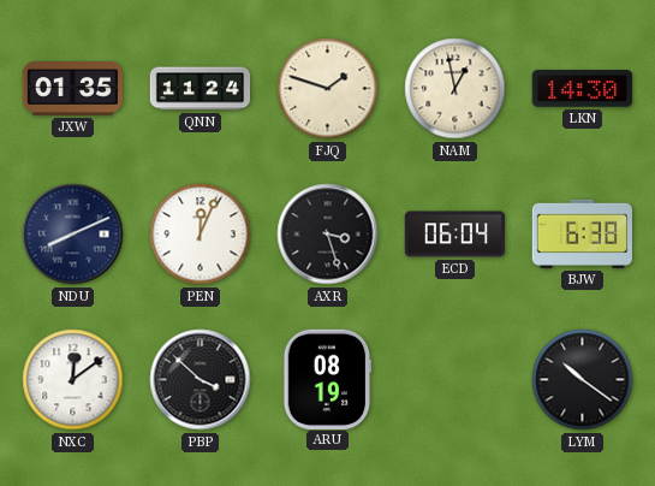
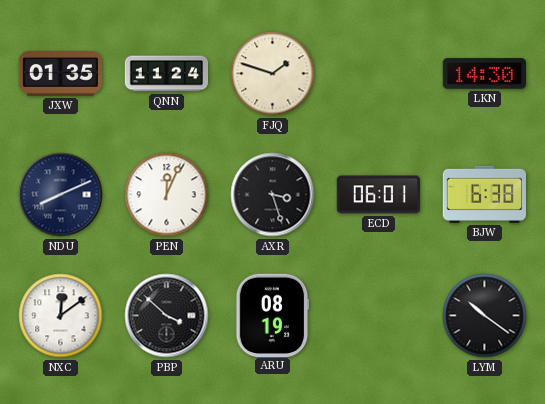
NAM: 12:58 -> none (455, 89)
ECD: 06:04 -> 06:01 (378, 195)
